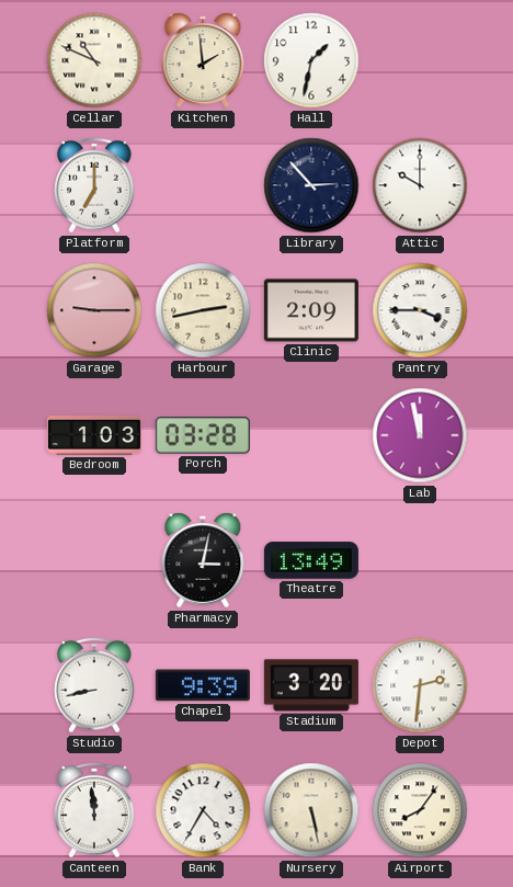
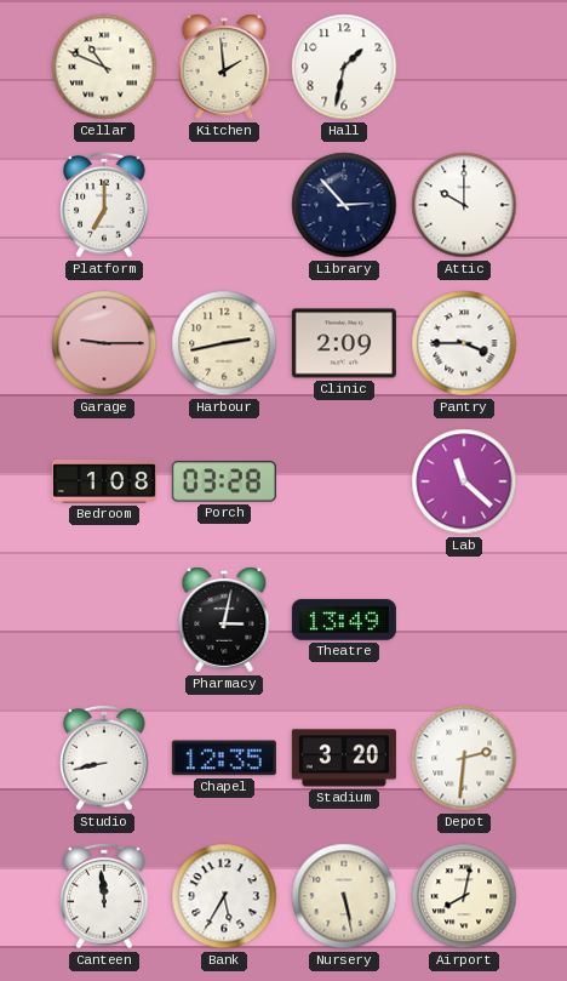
Bedroom: 1:03 -> 1:08 (104, 483)
Lab: 11:58 -> 11:22 (464, 481)
Chapel: 9:39 -> 12:35 (224, 758)
Bank: 4:35 -> 5:35 (224, 896)
Airport: 8:06 -> 8:02 (464, 896)
